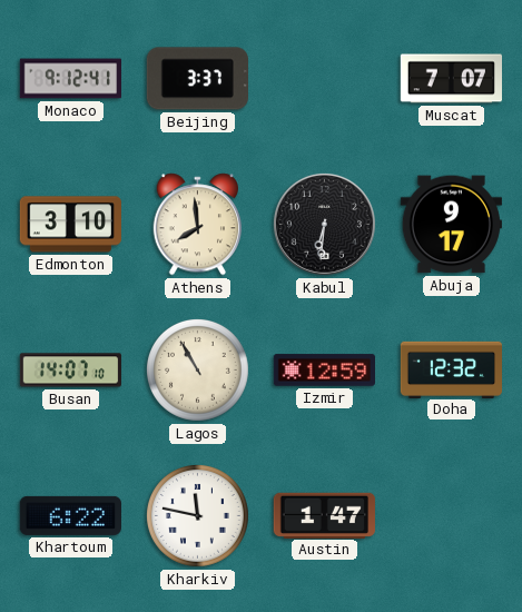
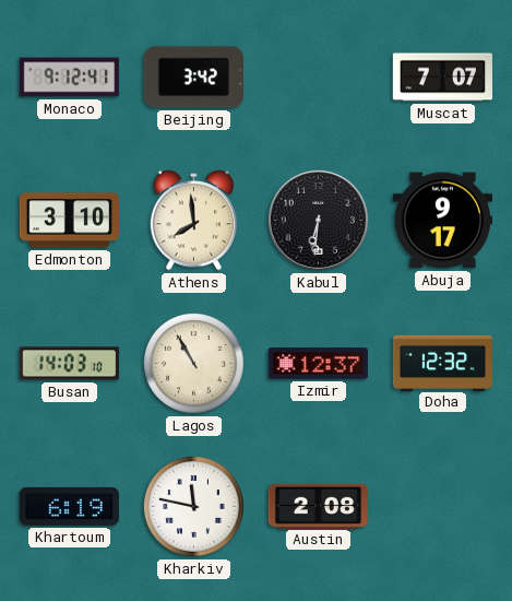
Beijing: 3:37 -> 3:42 (193, 78)
Busan: 14:07 -> 14:03 (69, 364)
Izmir: 12:59 -> 12:37 (318, 364)
Khartoum: 6:22 -> 6:19 (69, 506)
Austin: 1:47 -> 2:08 (318, 506)
